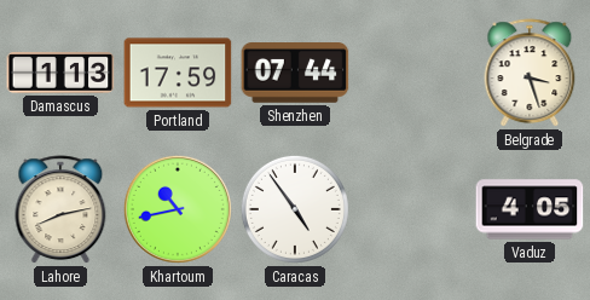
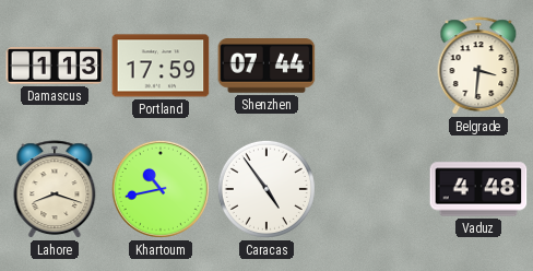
Belgrade: 3:27 -> 3:31 (478, 67)
Lahore: 8:13 -> 8:18 (55, 190)
Vaduz: 4:05 -> 4:48 (478, 189)
